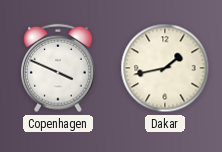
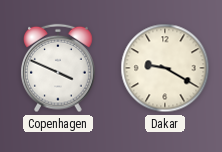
Dakar: 1:43 -> 9:20 (165, 68)
